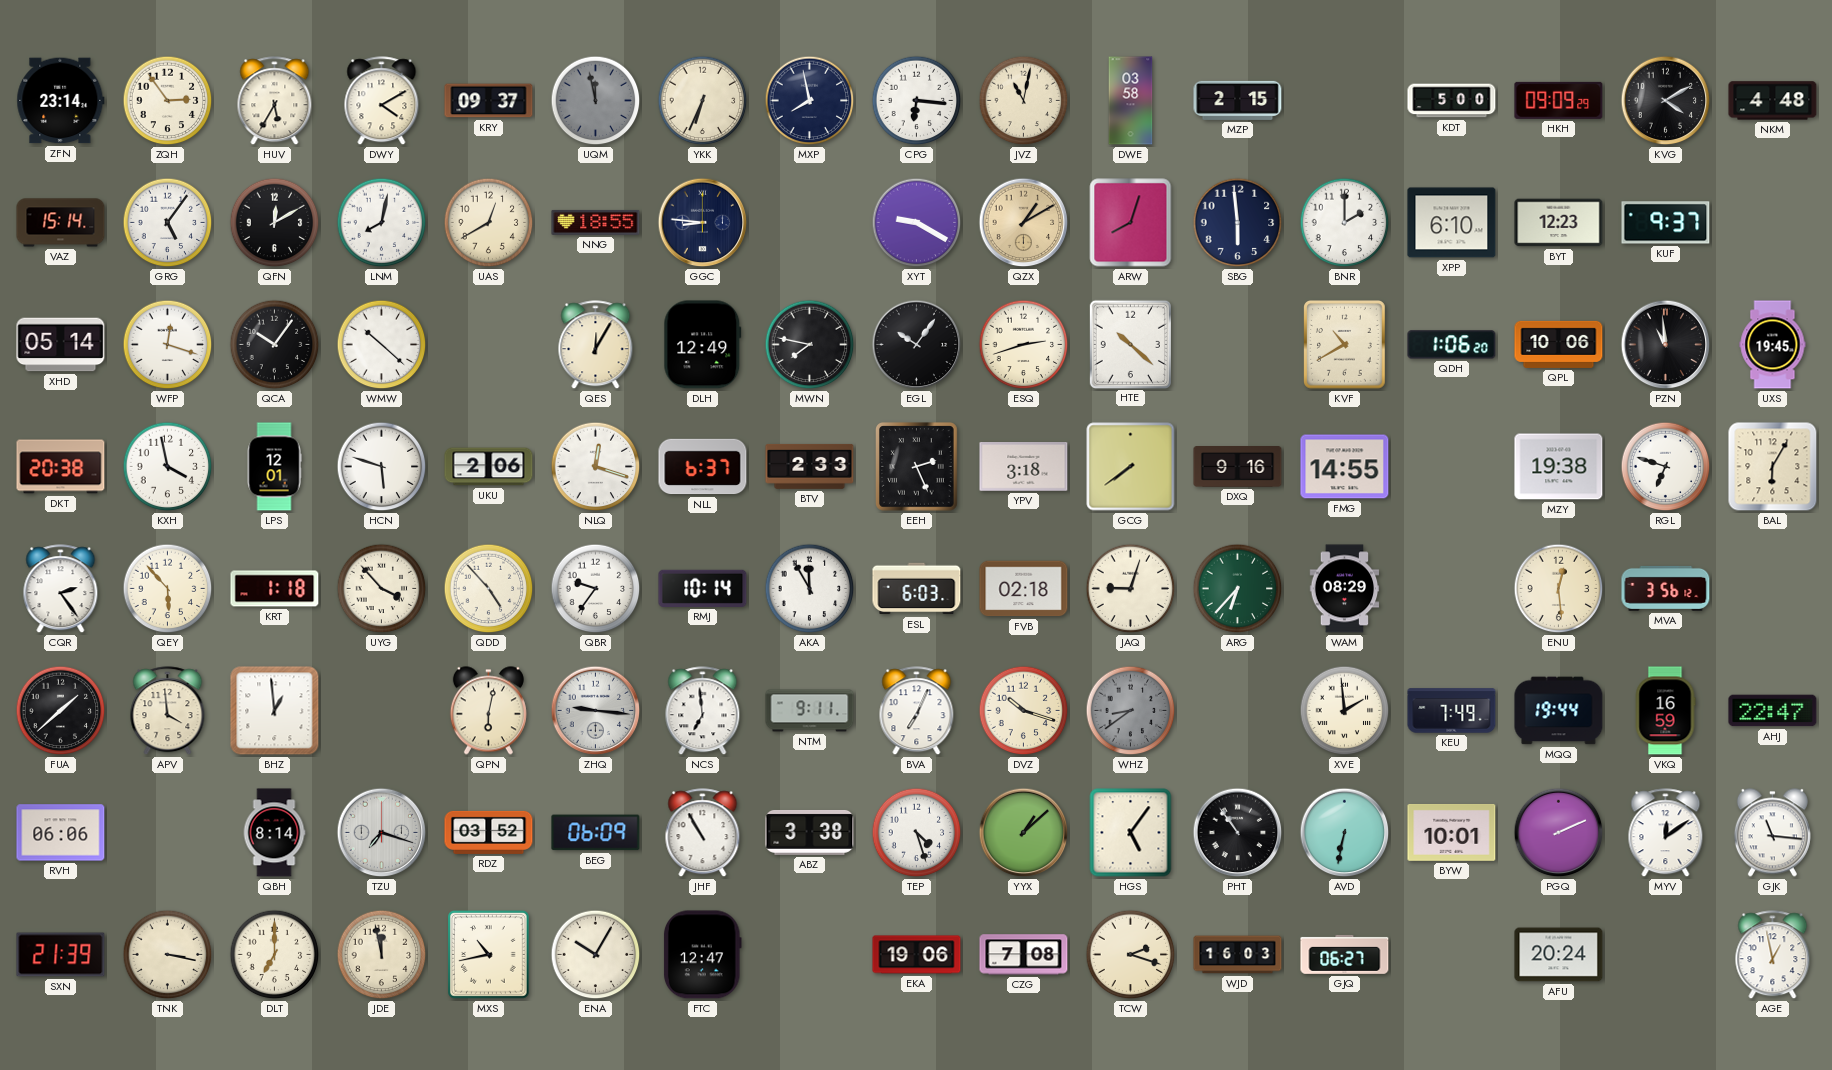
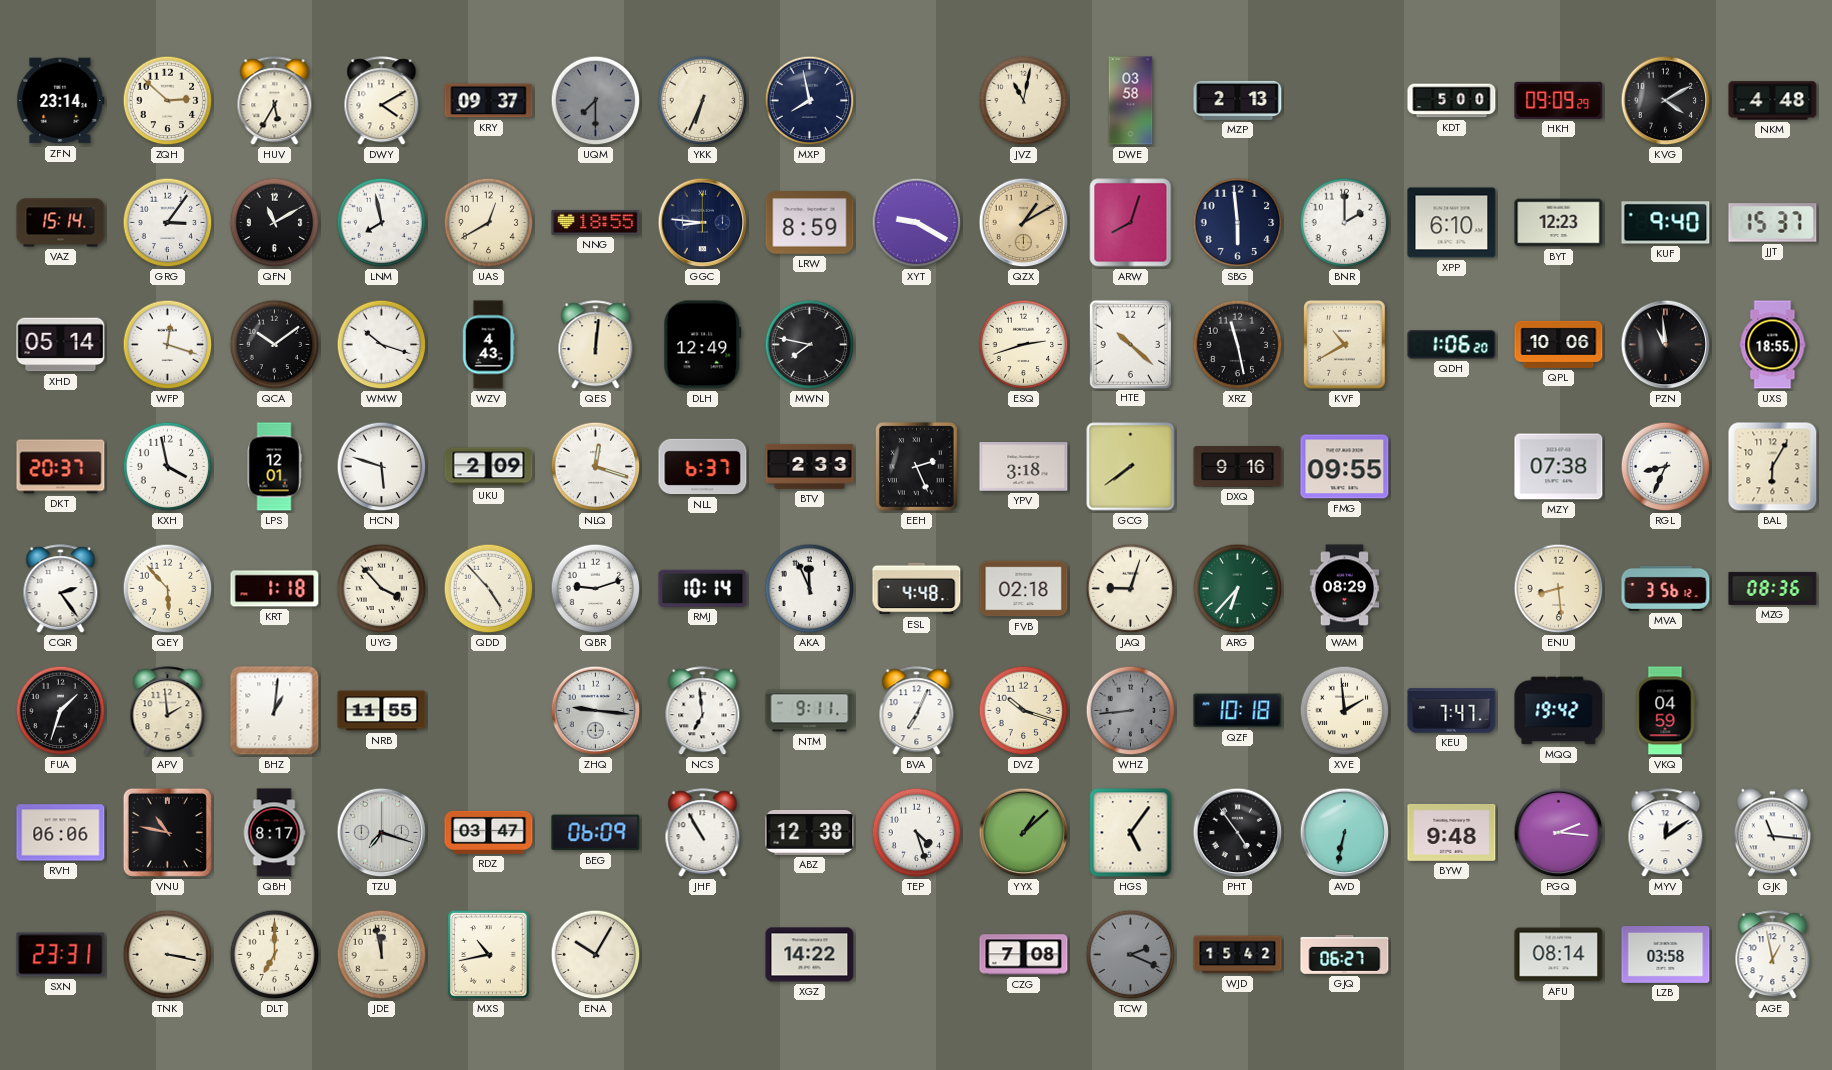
ZQH: 2:54 -> 2:52 (168, 101)
UQM: 11:58 -> 7:30 (596, 101)
CPG: 6:16 -> none (917, 101)
MZP: 2:15 -> 2:13 (1238, 100)
GRG: 5:06 -> 3:06 (168, 223)
QFN: 12:10 -> 11:10 (275, 223)
LNM: 8:02 -> 7:58 (382, 223)
LRW: none -> 8:59 (810, 223)
KUF: 9:37 -> 9:40 (1666, 223)
JJT: none -> 15:37 (1773, 223)
QCA: 10:06 -> 10:09 (275, 345)
WMW: 10:22 -> 10:18 (382, 345)
WZV: none -> 4:43 (488, 345)
QES: 12:05 -> 12:01 (596, 345)
EGL: 10:06 -> none (917, 345)
XRZ: none -> 11:28 (1238, 345)
UXS: 19:45 -> 18:55 (1773, 345)
DKT: 20:38 -> 20:37 (61, 467)
UKU: 2:06 -> 2:09 (489, 467)
FMG: 14:55 -> 09:55 (1345, 467)
MZY: 19:38 -> 07:38 (1559, 467)
RGL: 6:48 -> 8:34 (1666, 467)
QBR: 9:36 -> 9:12 (596, 589)
AKA: 11:55 -> 11:56 (810, 589)
ESL: 6:03 -> 4:48 (917, 589)
ENU: 12:29 -> 8:29 (1559, 589)
MZG: none -> 08:36 (1773, 588)
FUA: 1:38 -> 1:33 (61, 711)
APV: 3:59 -> 1:59 (168, 711)
BHZ: 12:59 -> 1:01 (275, 711)
NRB: none -> 11:55 (382, 711)
QPN: 6:02 -> none (488, 711)
WHZ: 8:39 -> 8:44 (1131, 711)
QZF: none -> 10:18 (1238, 711)
KEU: 7:49 -> 7:47 (1452, 711)
MQQ: 19:44 -> 19:42 (1559, 711)
VKQ: 16:59 -> 04:59 (1665, 711)
AHJ: 22:47 -> none (1773, 711)
VNU: none -> 10:47 (167, 832)
QBH: 8:14 -> 8:17 (274, 833)
RDZ: 03:52 -> 03:47 (489, 832)
ABZ: 3:38 -> 12:38 (810, 832)
PHT: 10:54 -> 4:54 (1238, 833)
BYW: 10:01 -> 9:48 (1452, 832)
PGQ: 2:11 -> 2:16 (1559, 833)
SXN: 21:39 -> 23:31 (61, 955)
FTC: 12:47 -> none (702, 955)
XGZ: none -> 14:22 (810, 955)
EKA: 19:06 -> none (917, 955)
TCW: 2:18 -> 2:19 (1131, 955)
TCW dial: cream -> grey (1131, 955)
WJD: 16:03 -> 15:42 (1238, 955)
AFU: 20:24 -> 08:14 (1559, 955)
LZB: none -> 03:58 (1666, 955)
